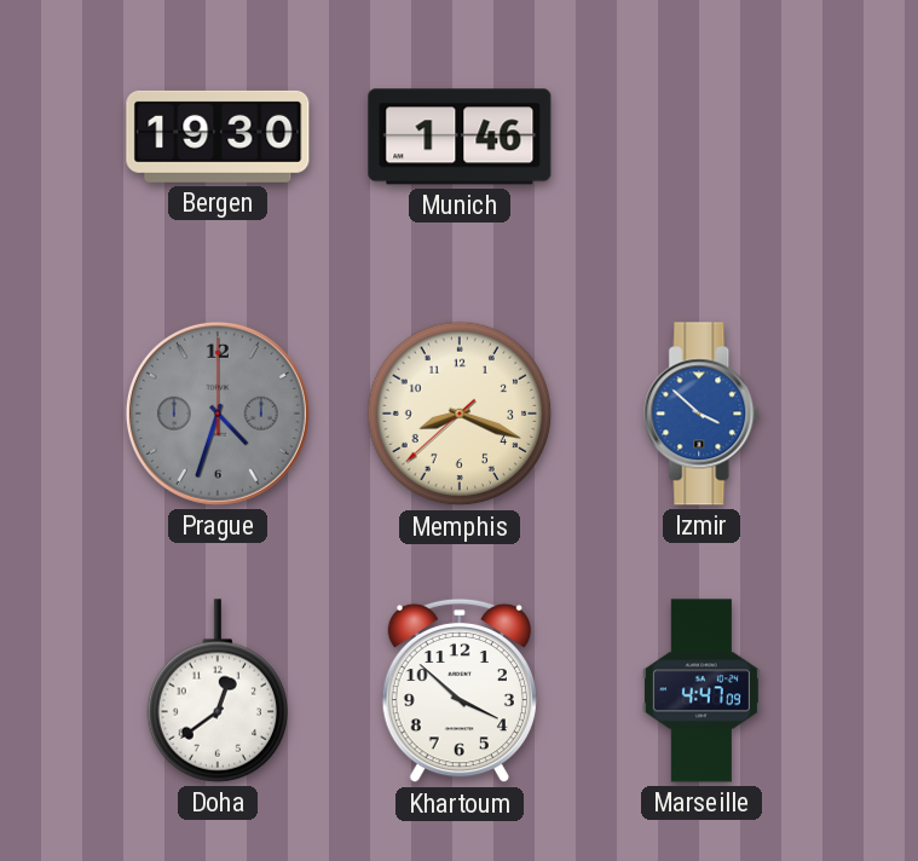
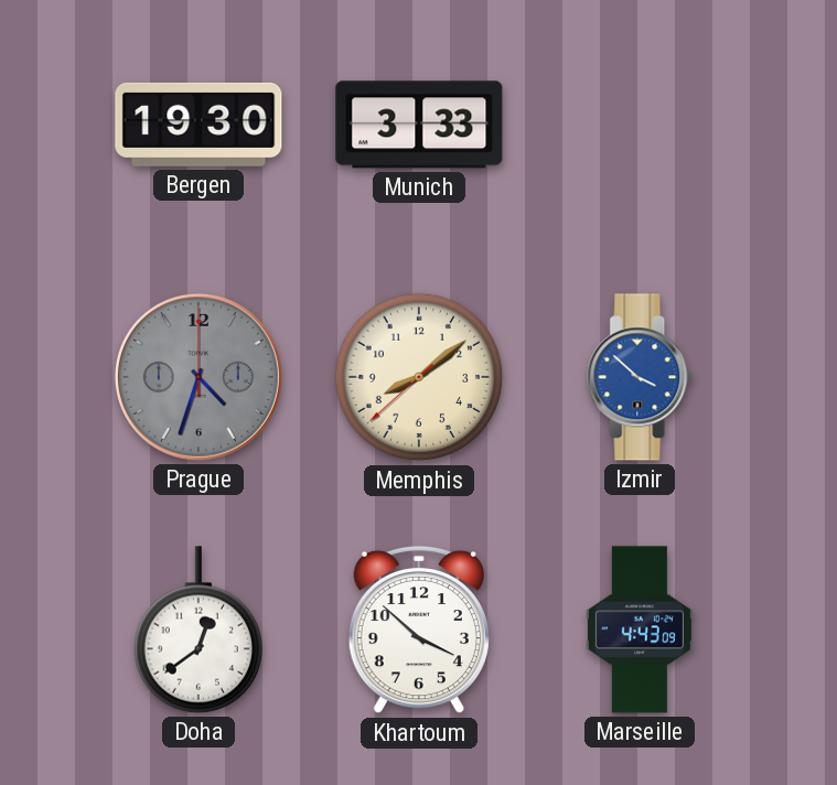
Munich: 1:46 -> 3:33 (419, 125)
Memphis: 8:18 -> 8:08 (419, 377)
Marseille: 4:47 -> 4:43 (640, 630)
